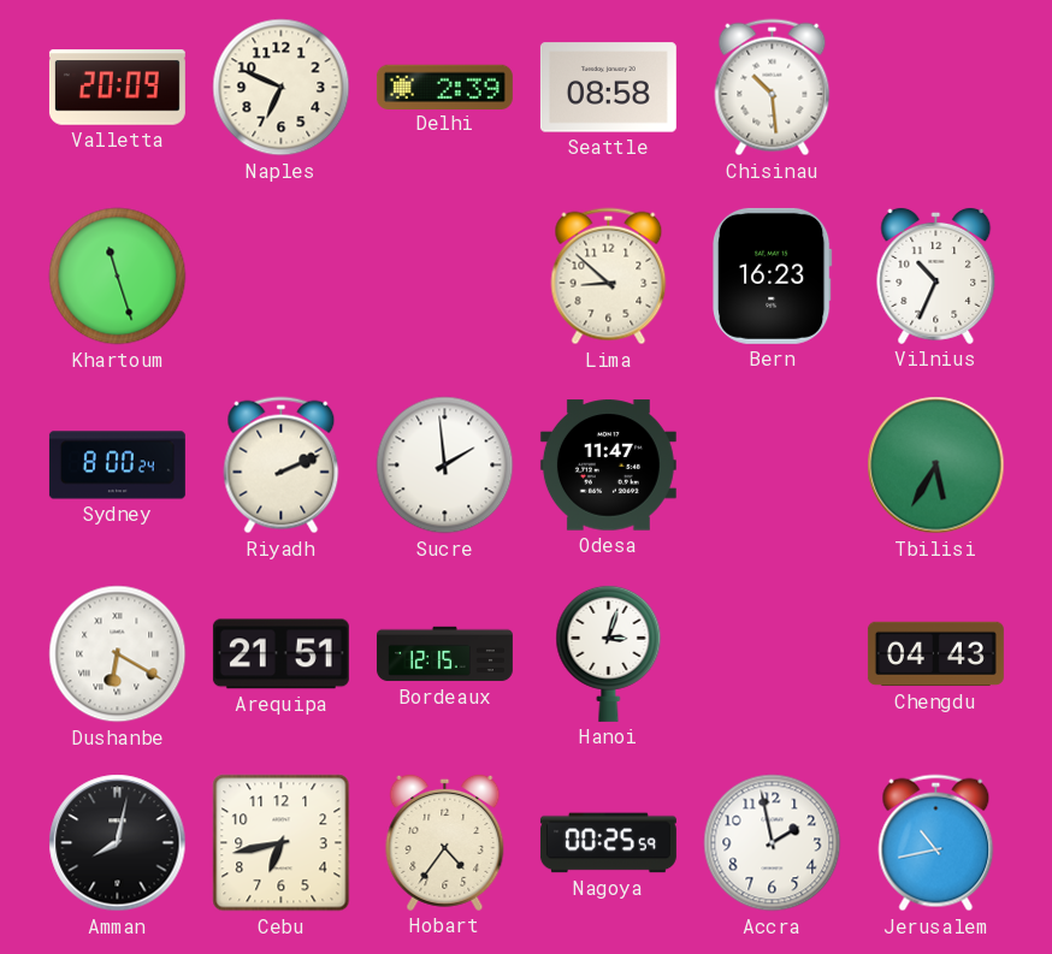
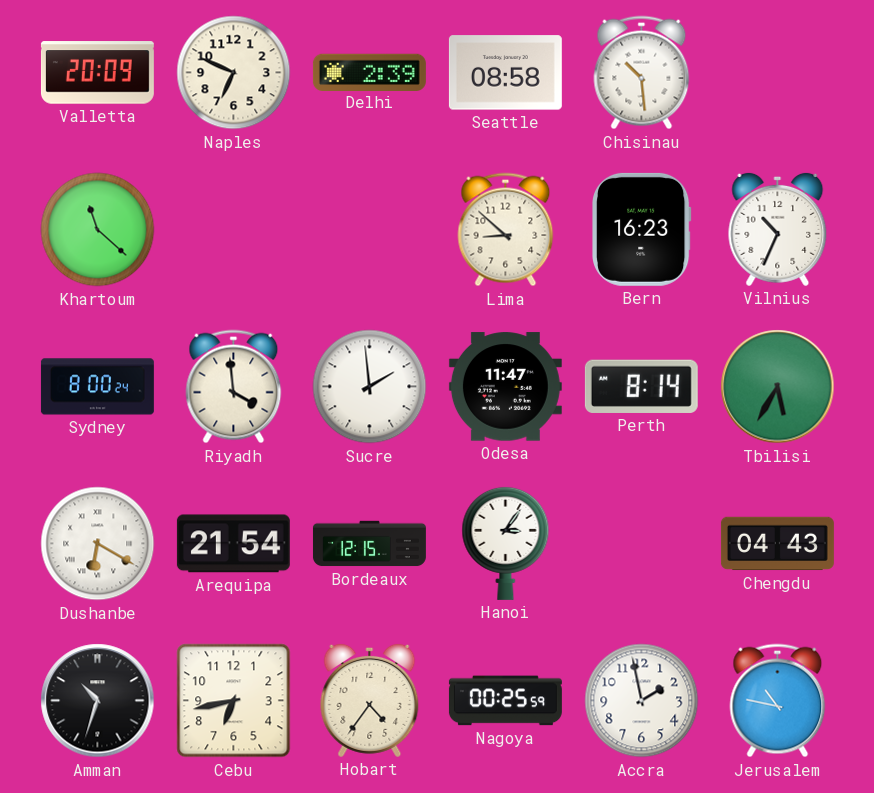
Khartoum: 11:27 -> 11:22 (98, 230)
Riyadh: 2:11 -> 3:59 (234, 387)
Perth: none -> 8:14 (641, 386)
Arequipa: 21:51 -> 21:54 (233, 544)
Hanoi: 3:03 -> 3:06 (506, 543)
Amman: 8:02 -> 10:33 (98, 701)
Jerusalem: 10:43 -> 10:47 (778, 701)
